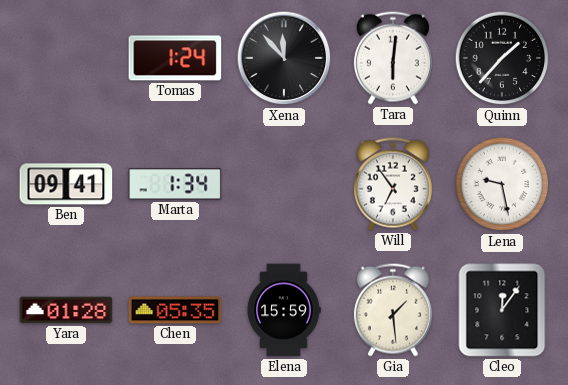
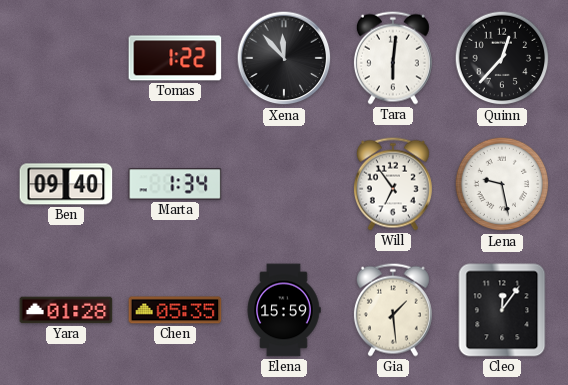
Tomas: 1:24 -> 1:22 (175, 58)
Quinn: 1:37 -> 12:37 (502, 58)
Ben: 09:41 -> 09:40 (66, 184)
